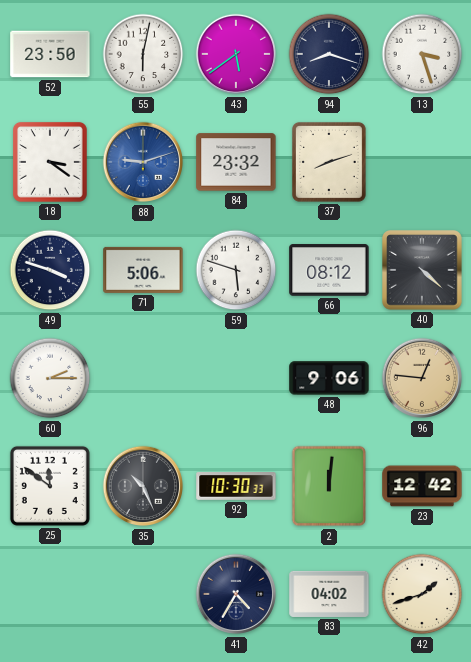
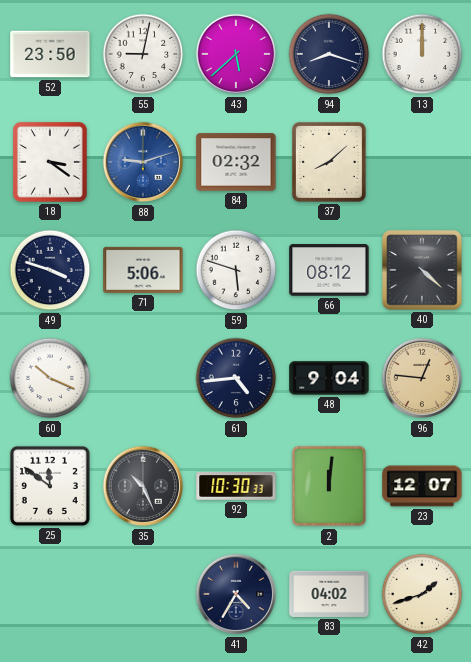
55: 6:02 -> 9:02 (143, 54)
43: 5:39 -> 5:38 (236, 54)
13: 3:27 -> 12:00 (422, 54)
84: 23:32 -> 02:32 (236, 162)
37: 8:12 -> 8:08 (329, 162)
60: 2:15 -> 10:19 (50, 378)
61: none -> 4:44 (236, 378)
48: 9:06 -> 9:04 (329, 378)
23: 12:42 -> 12:07 (422, 486)
